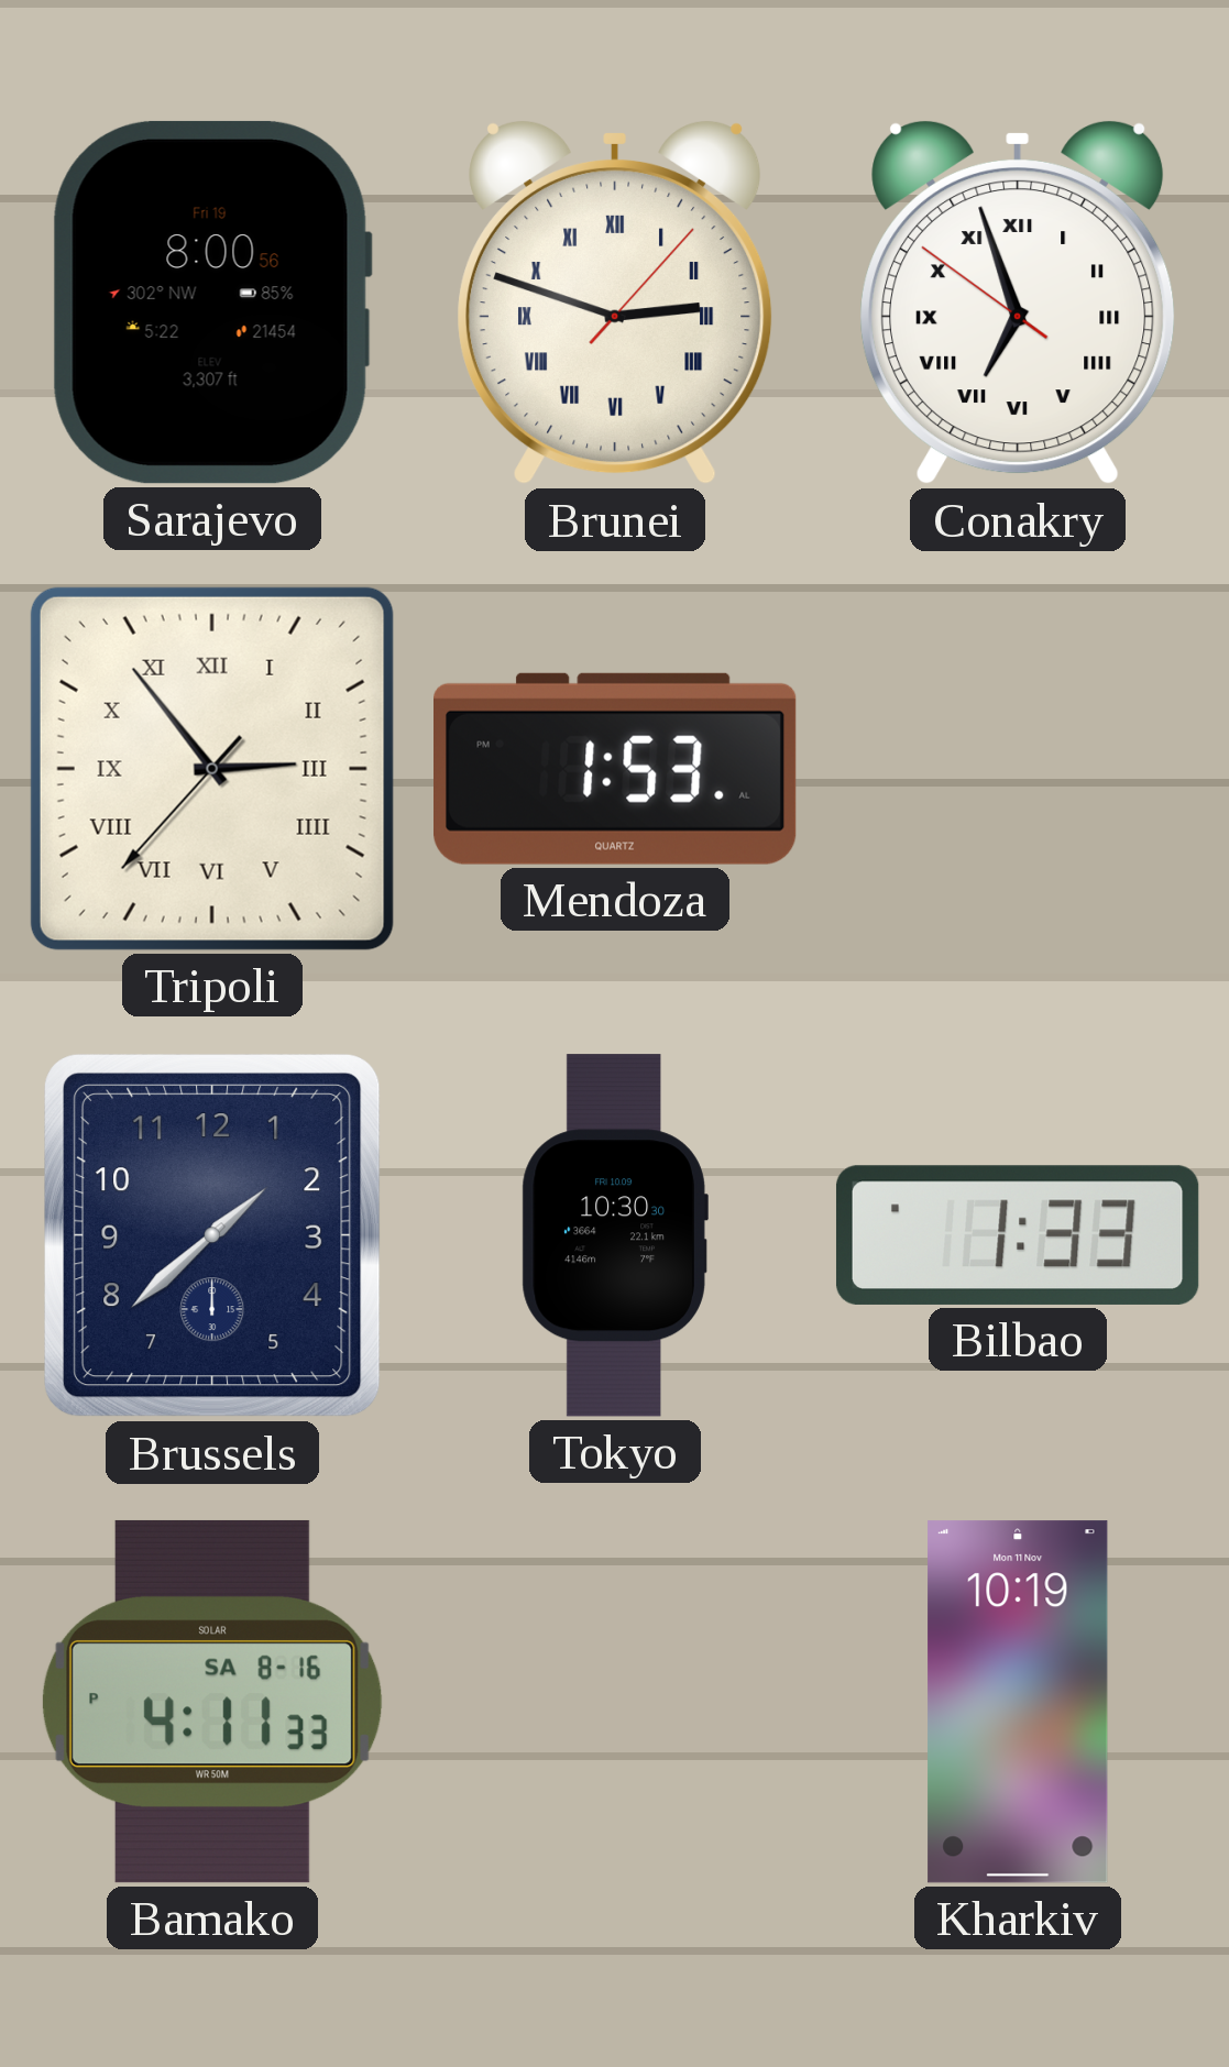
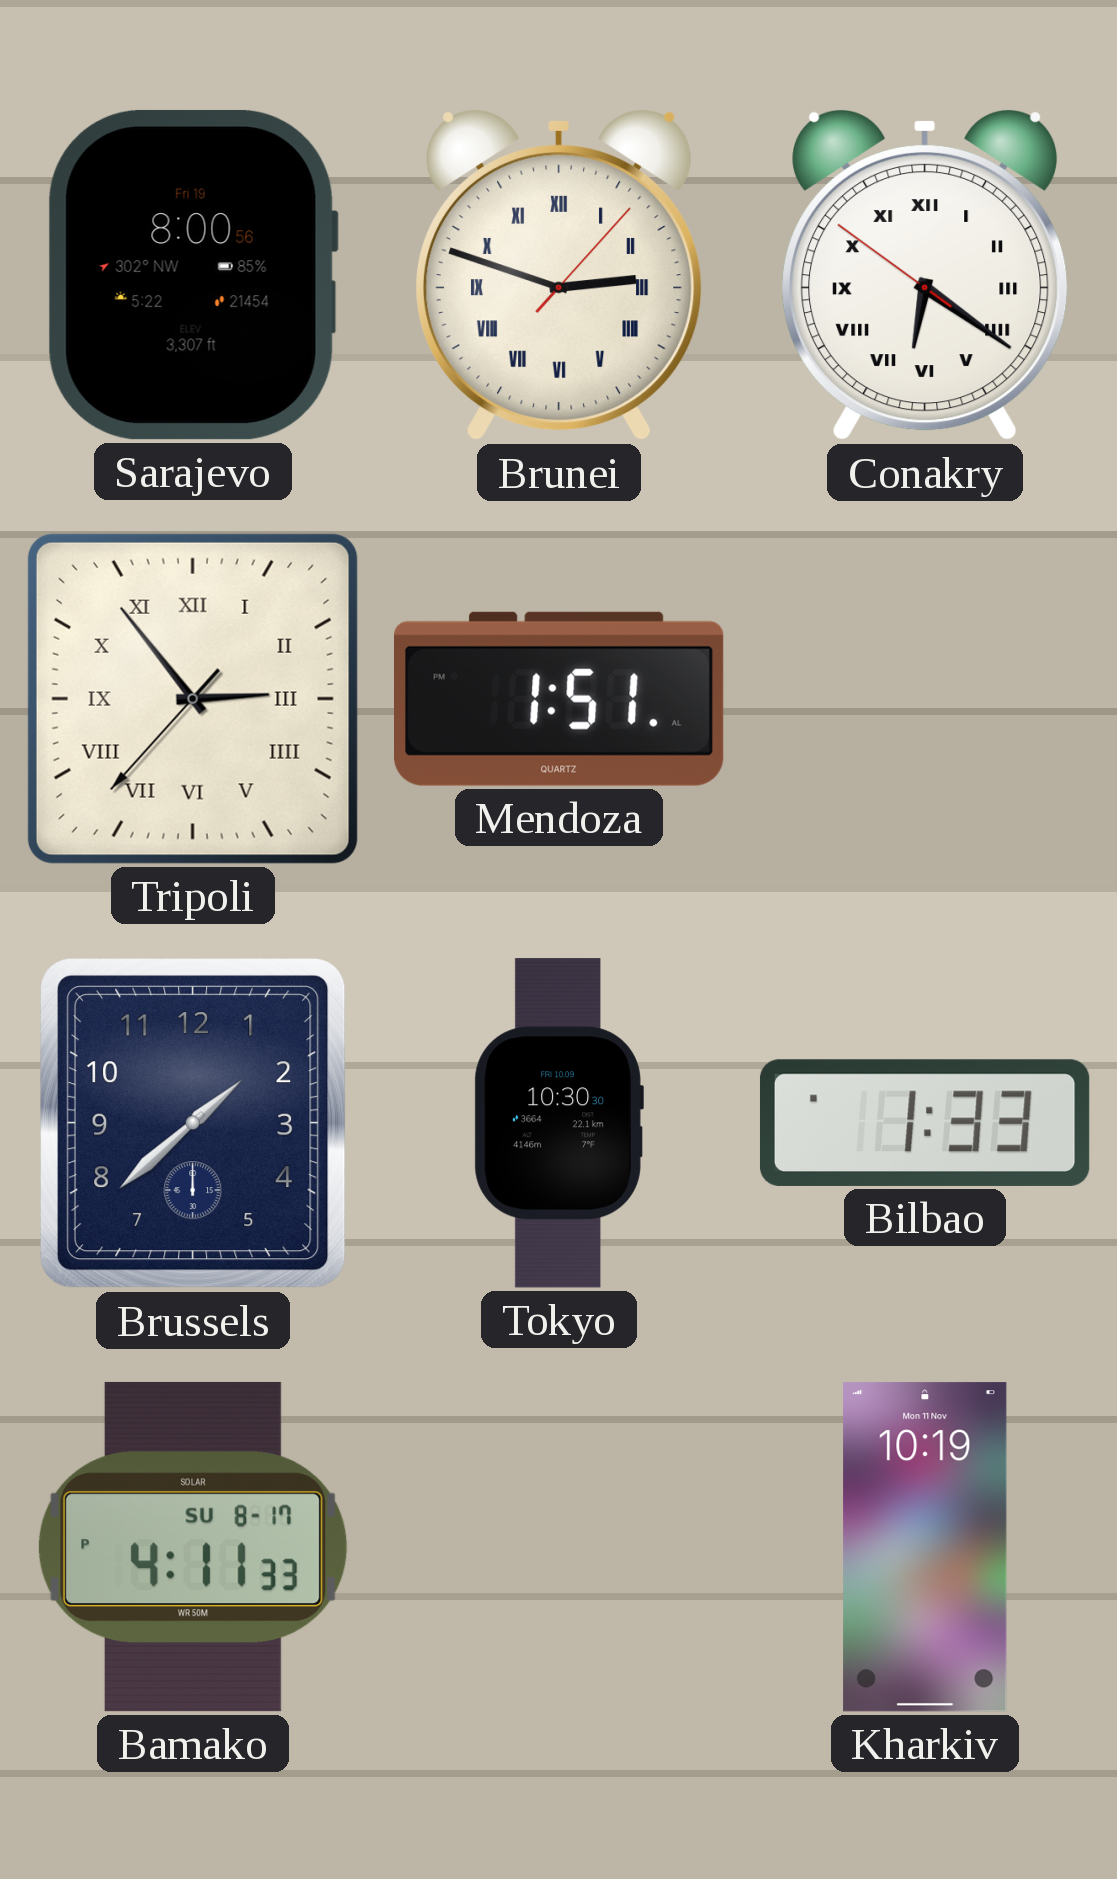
Conakry: 6:56 -> 6:20 (925, 275)
Mendoza: 1:53 -> 1:51 (560, 699)
Bamako date: SA 8-16 -> SU 8-17 (193, 1547)
